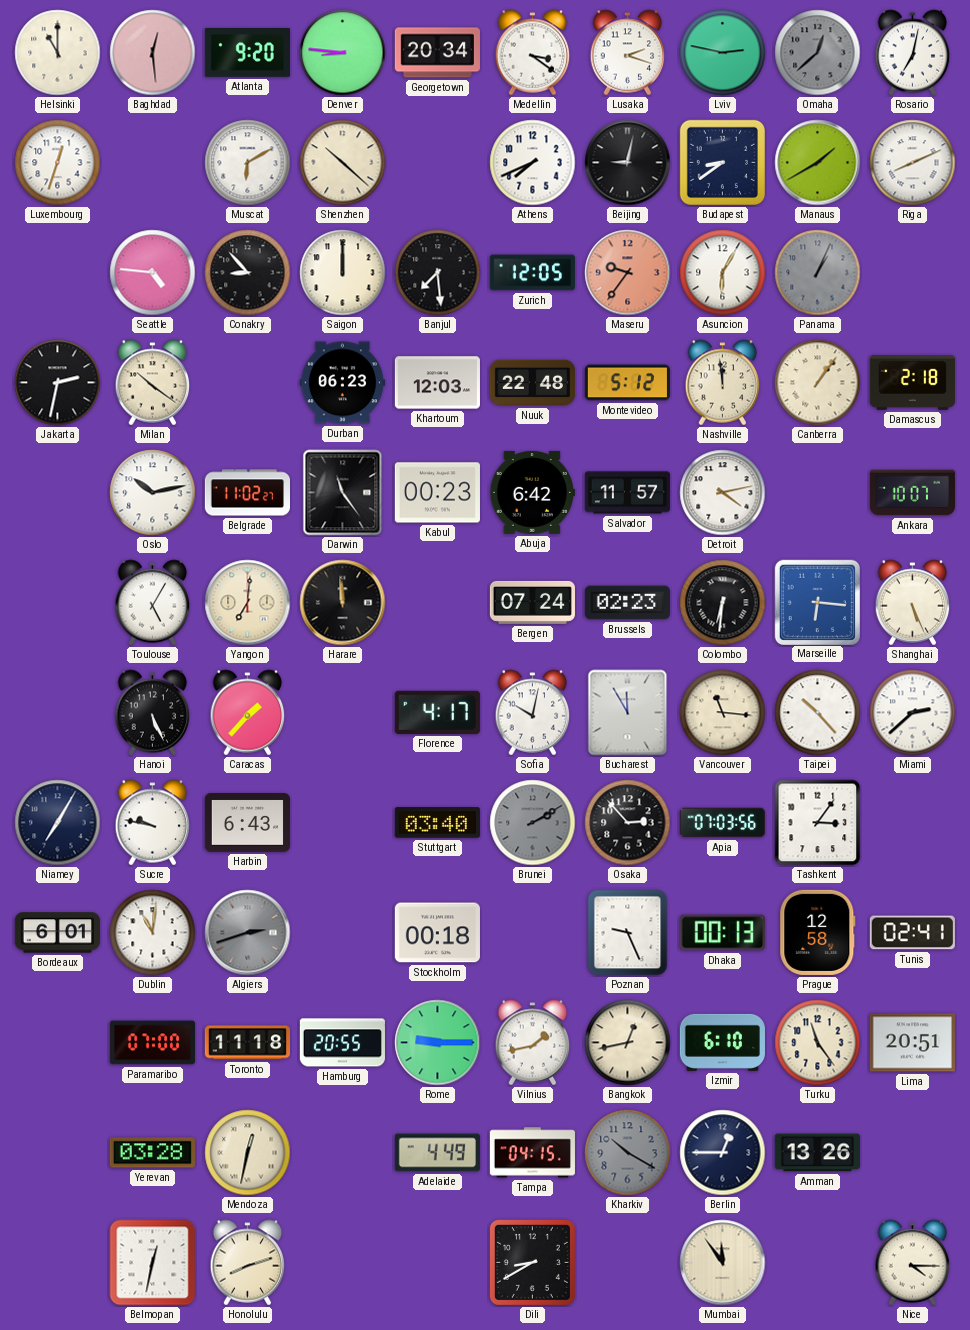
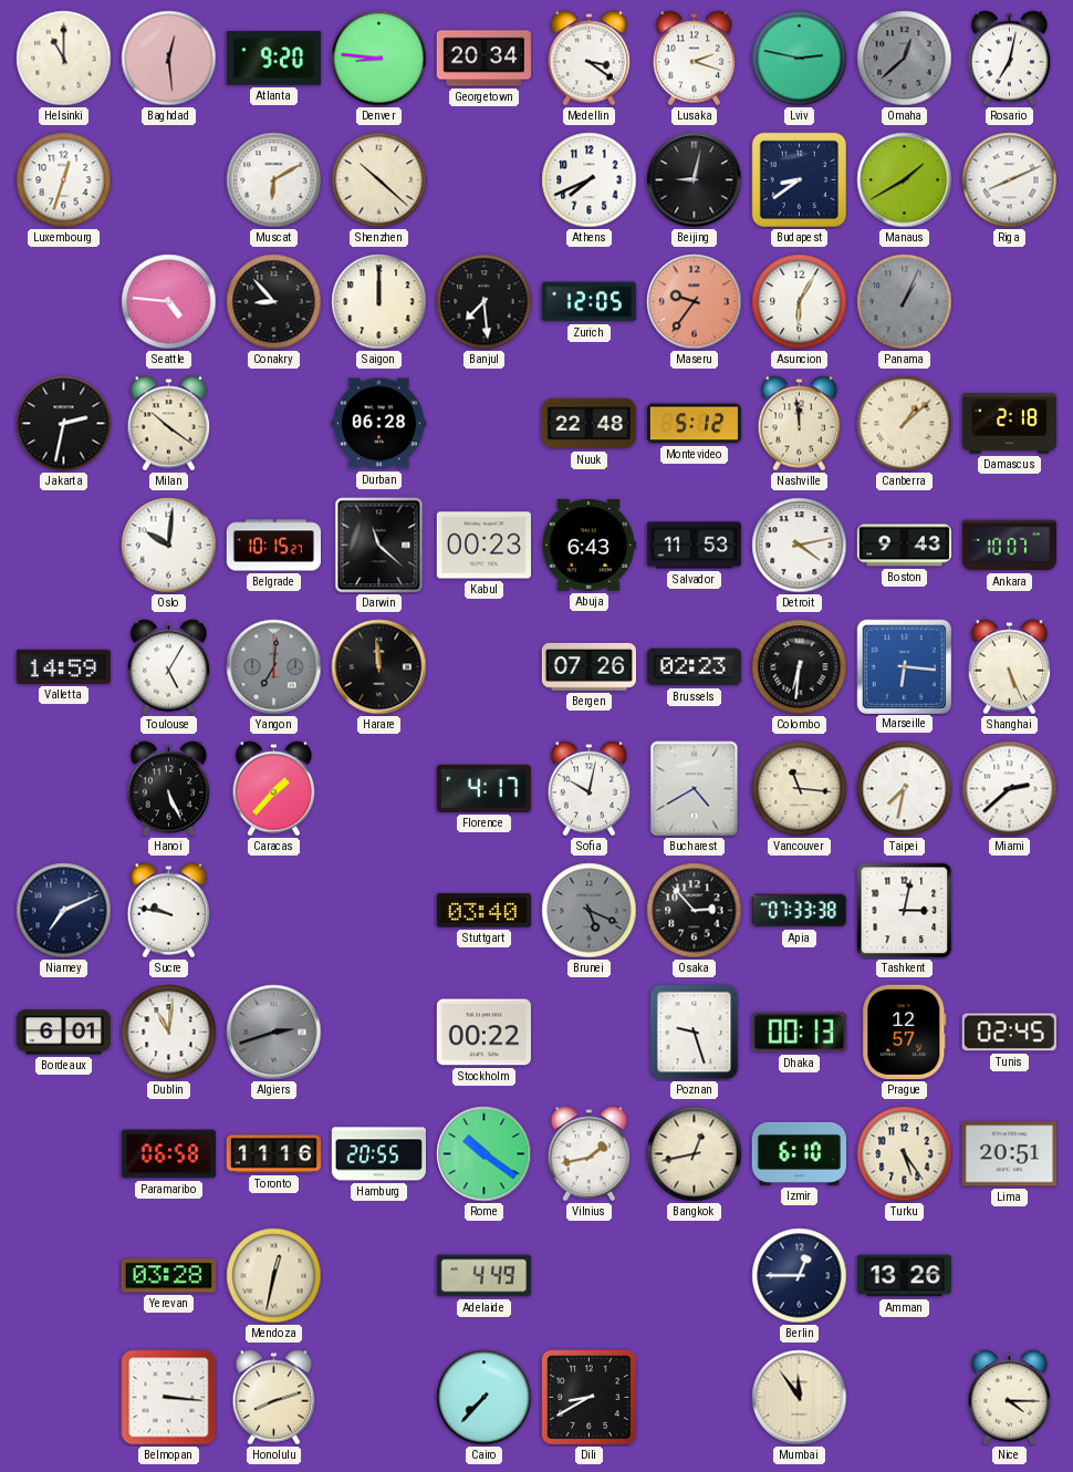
Durban: 06:23 -> 06:28 (378, 424)
Khartoum: 12:03 -> none (437, 383)
Canberra: 1:06 -> 1:08 (905, 424)
Oslo: 10:13 -> 10:01 (169, 546)
Belgrade: 11:02 -> 10:15 (273, 546)
Darwin: 11:24 -> 11:22 (379, 546)
Abuja: 6:42 -> 6:43 (588, 545)
Salvador: 11:57 -> 11:53 (694, 546)
Boston: none -> 9:43 (904, 546)
Valletta: none -> 14:59 (63, 666)
Yangon dial: cream -> grey (274, 667)
Bergen: 07:24 -> 07:26 (588, 666)
Bucharest: 11:55 -> 4:40 (695, 789)
Taipei: 10:23 -> 7:32 (905, 789)
Niamey: 7:05 -> 7:11 (64, 911)
Harbin: 6:43 -> none (247, 823)
Brunei: 2:10 -> 5:19 (590, 911)
Apia: 07:03 -> 07:33 (799, 911)
Tashkent: 3:06 -> 3:02 (905, 911)
Stockholm: 00:18 -> 00:22 (483, 1033)
Poznan: 9:26 -> 9:27 (695, 1033)
Prague: 12:58 -> 12:57 (905, 1032)
Tunis: 02:41 -> 02:45 (1009, 1033)
Paramaribo: 07:00 -> 06:58 (168, 1154)
Toronto: 11:18 -> 11:16 (273, 1154)
Rome: 9:15 -> 10:21 (485, 1154)
Turku: 11:24 -> 5:24 (905, 1154)
Tampa: 04:15 -> none (532, 1153)
Kharkiv: 10:20 -> none (628, 1153)
Belmopan: 12:32 -> 3:16 (169, 1398)
Cairo: none -> 7:37 (485, 1398)
